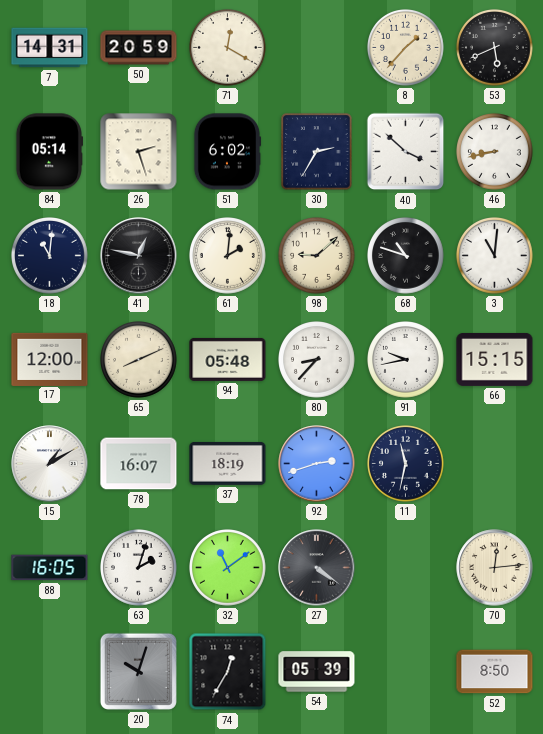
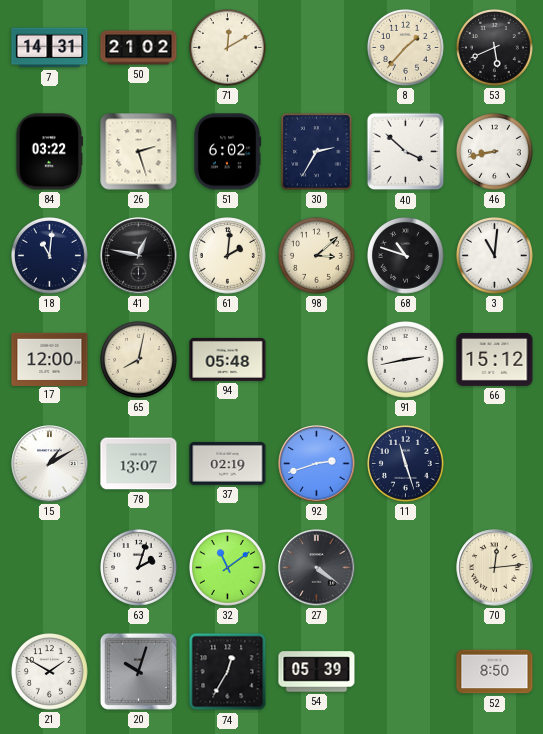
50: 20:59 -> 21:02 (139, 48)
71: 12:20 -> 12:10 (228, 48)
84: 05:14 -> 03:22 (48, 152)
98: 9:08 -> 3:08 (317, 256)
65: 8:11 -> 8:02 (139, 360)
80: 8:37 -> none (317, 360)
91: 9:43 -> 2:43 (406, 360)
66: 15:15 -> 15:12 (495, 359)
78: 16:07 -> 13:07 (139, 464)
37: 18:19 -> 02:19 (228, 463)
11: 11:32 -> 11:27 (406, 464)
88: 16:05 -> none (50, 568)
21: none -> 1:50 (50, 672)
